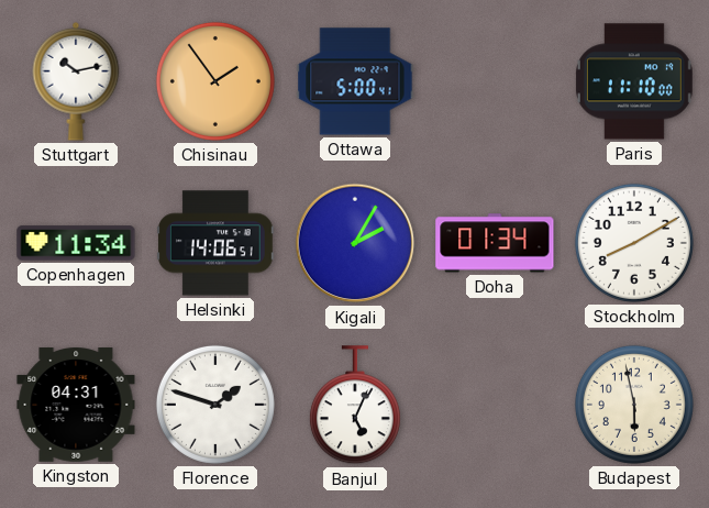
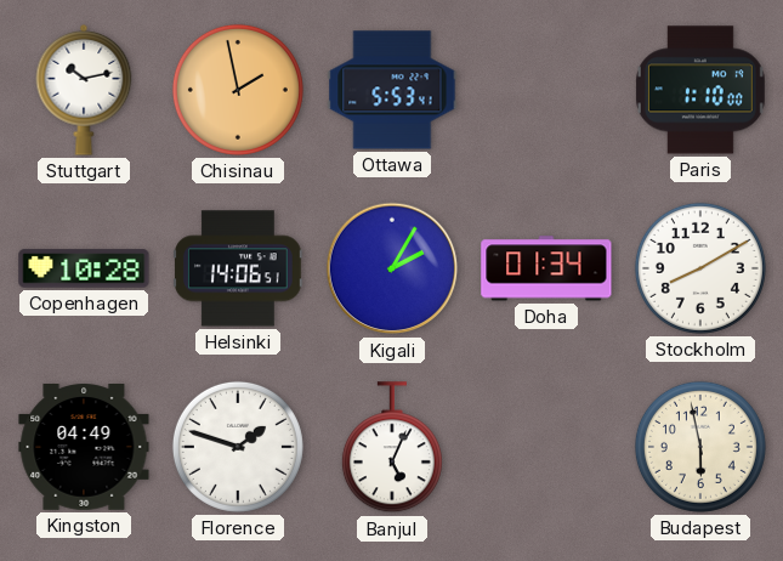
Chisinau: 1:54 -> 1:58 (238, 90)
Ottawa: 5:00 -> 5:53 (392, 90)
Paris: 11:10 -> 1:10 (700, 90)
Copenhagen: 11:34 -> 10:28 (84, 268)
Kingston: 04:31 -> 04:49 (84, 448)
